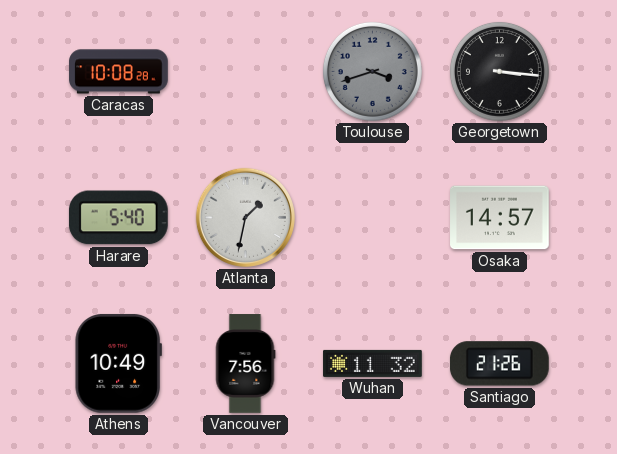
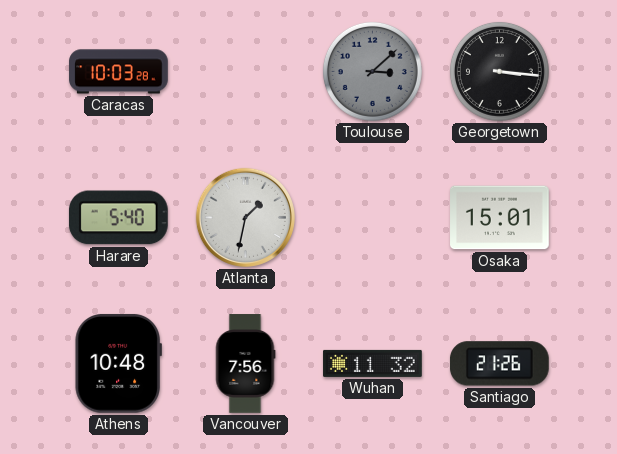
Caracas: 10:08 -> 10:03 (119, 72)
Toulouse: 3:42 -> 3:08 (372, 71)
Osaka: 14:57 -> 15:01 (500, 218)
Athens: 10:49 -> 10:48 (118, 364)
